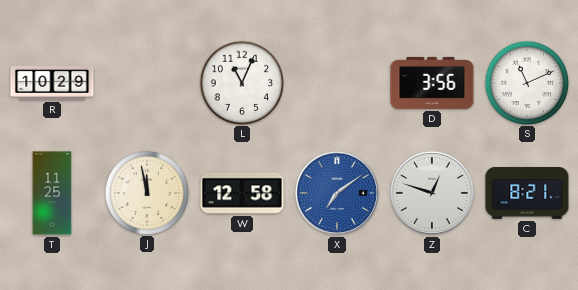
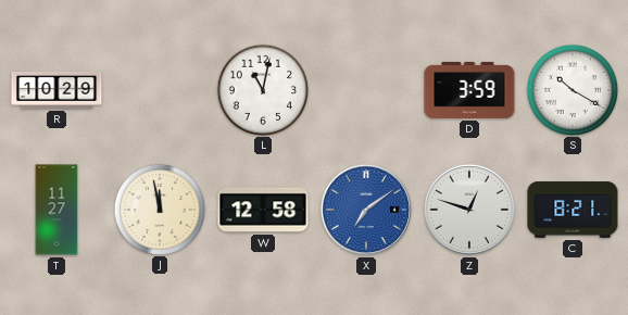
L: 11:04 -> 11:02 (262, 89)
D: 3:56 -> 3:59 (469, 90)
S: 11:11 -> 10:20 (572, 89)
T: 11:25 -> 11:27 (56, 210)
